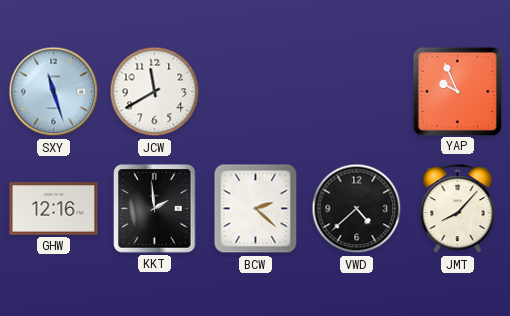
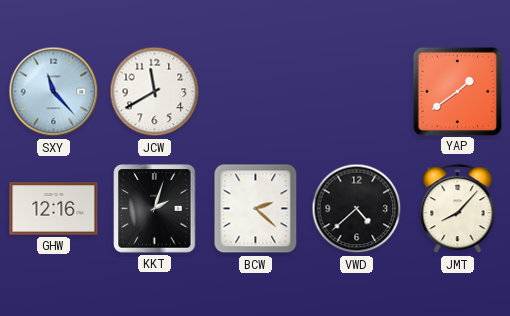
SXY: 11:27 -> 11:23 (54, 92)
YAP: 9:56 -> 1:39 (457, 91)
KKT: 1:59 -> 2:03 (155, 209)
